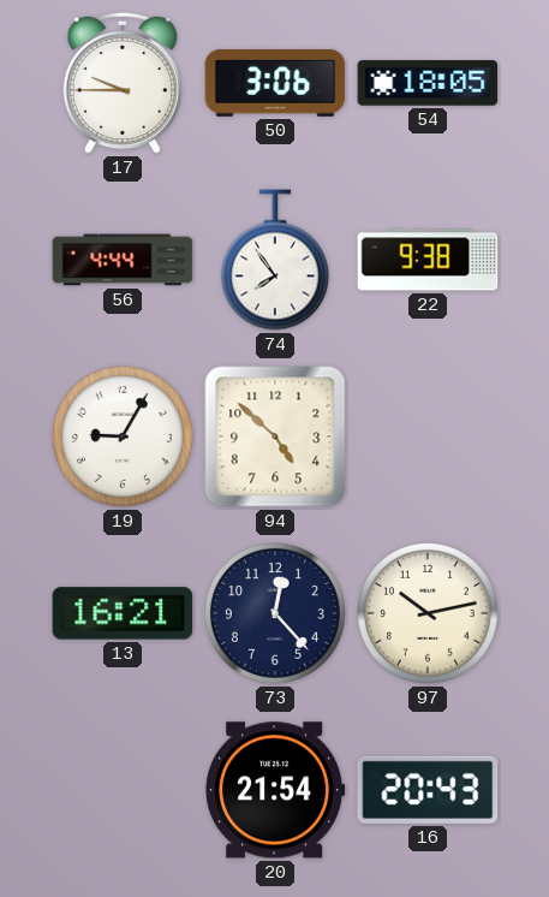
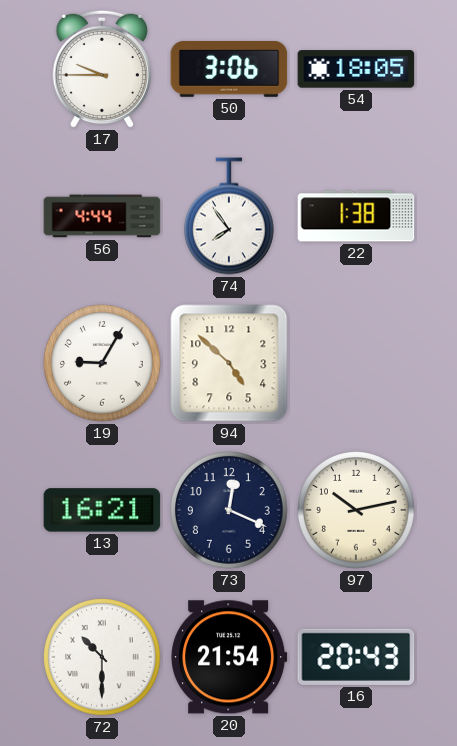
22: 9:38 -> 1:38 (356, 216)
73: 12:23 -> 12:19 (230, 511)
72: none -> 10:30 (103, 658)
